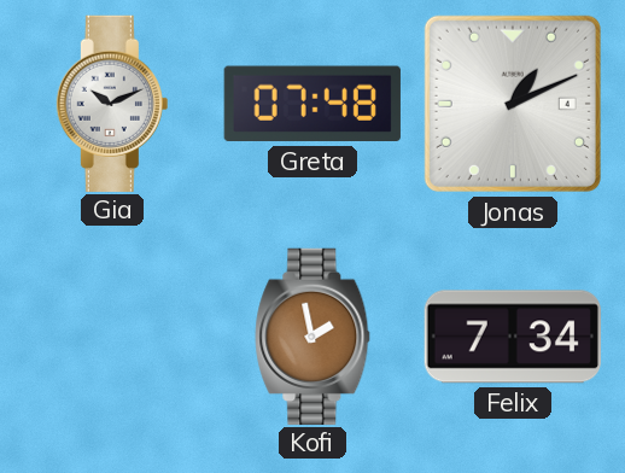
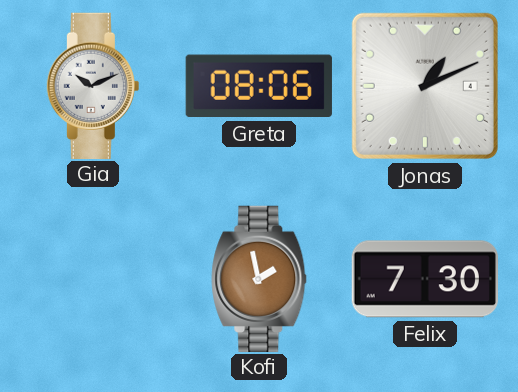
Greta: 07:48 -> 08:06 (259, 86)
Felix: 7:34 -> 7:30 (425, 279)
